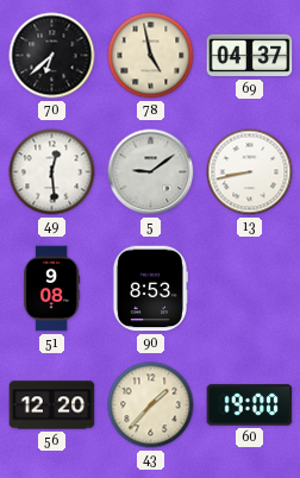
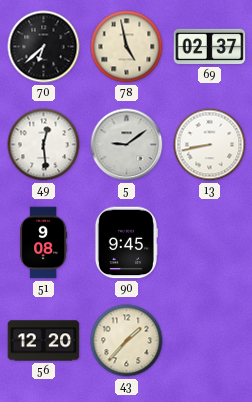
69: 04:37 -> 02:37 (210, 47)
90: 8:53 -> 9:45 (125, 243)
60: 19:00 -> none (250, 405)
